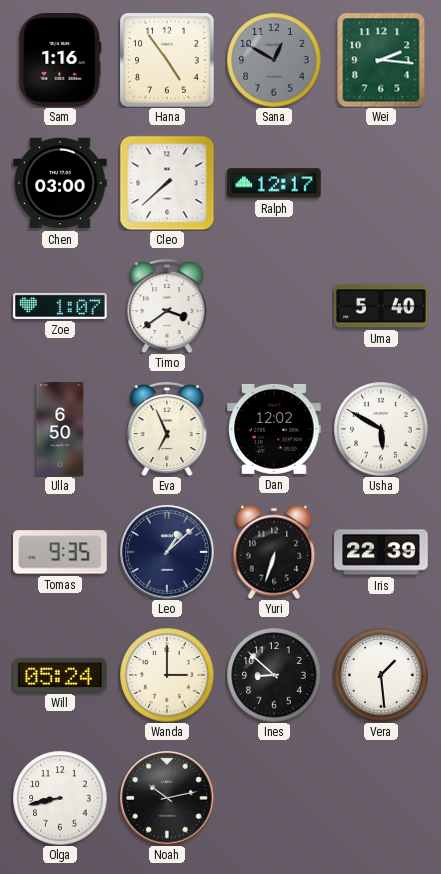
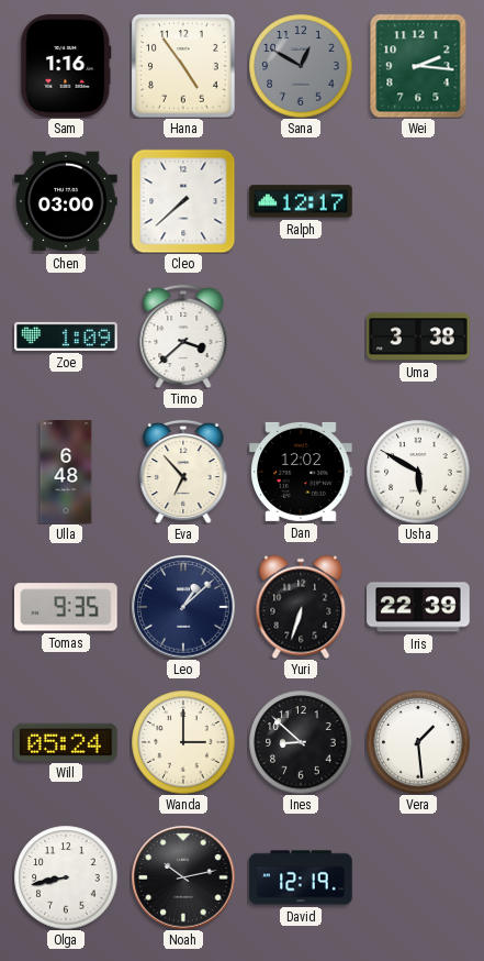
Zoe: 1:07 -> 1:09 (66, 336)
Timo: 3:39 -> 3:38 (183, 336)
Uma: 5:40 -> 3:38 (418, 336)
Ulla: 6:50 -> 6:48 (66, 472)
Eva: 6:56 -> 6:53 (183, 472)
David: none -> 12:19 (301, 877)
